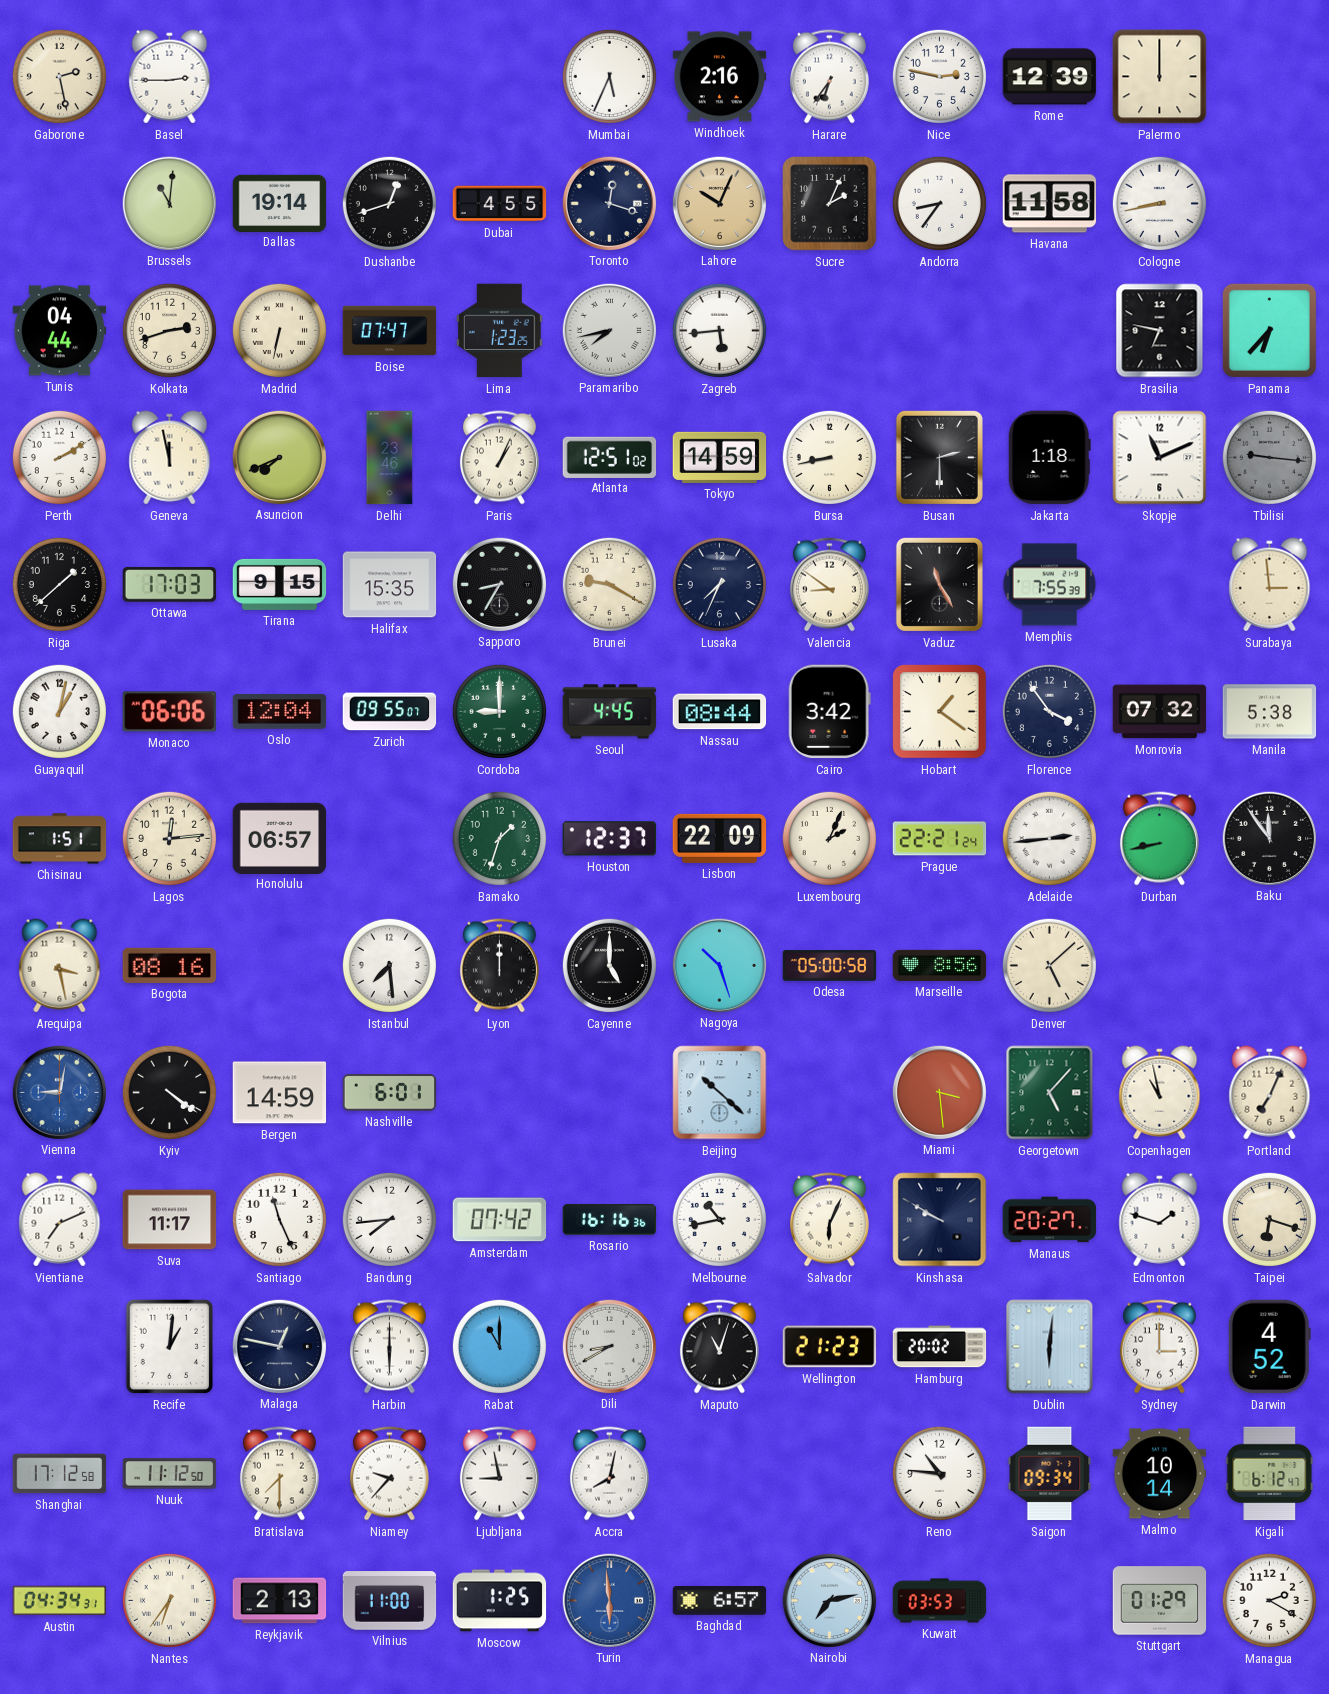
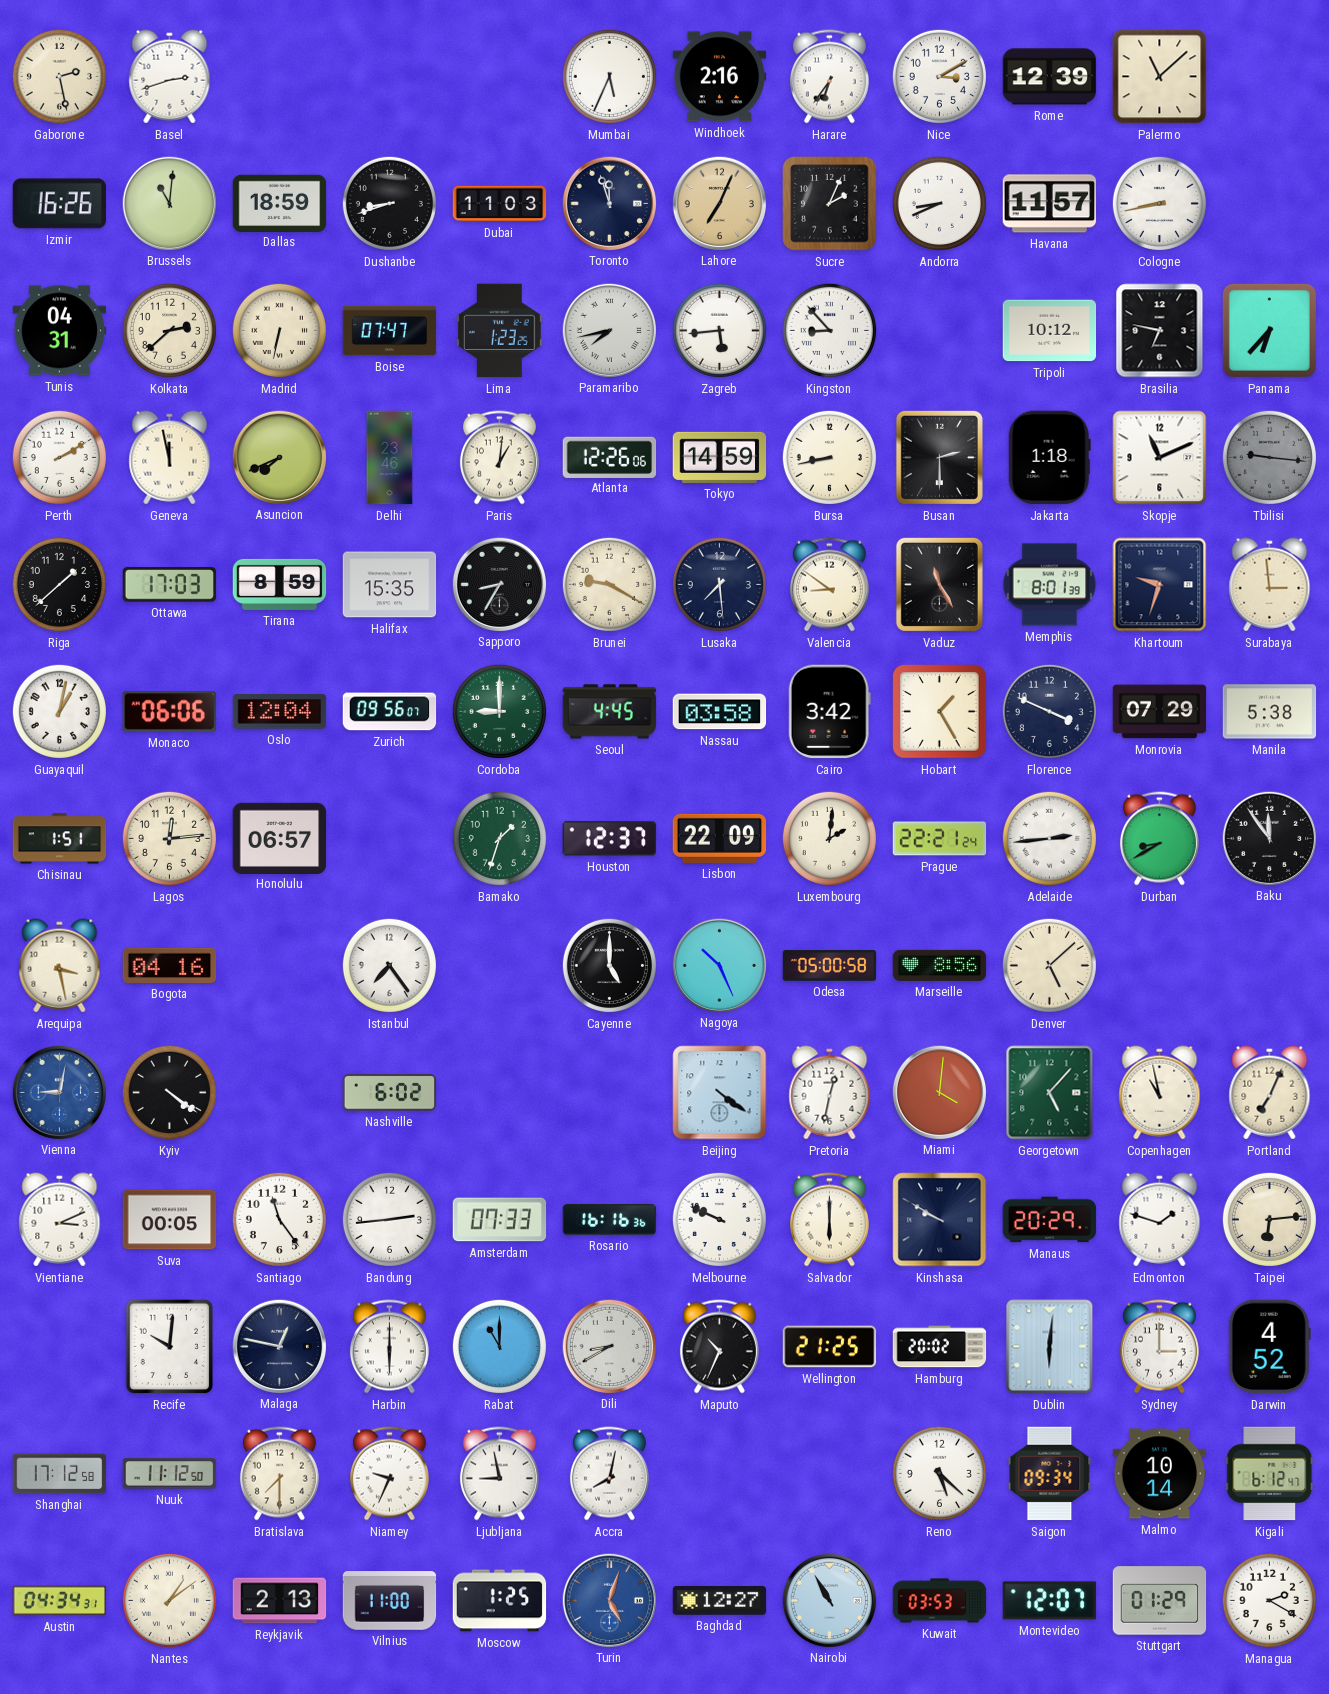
Basel: 2:45 -> 2:42 (170, 77)
Nice: 2:47 -> 3:10 (939, 76)
Palermo: 12:00 -> 11:08 (1160, 77)
Izmir: none -> 16:26 (59, 204)
Dallas: 19:14 -> 18:59 (280, 203)
Dushanbe: 12:42 -> 8:42 (389, 203)
Dubai: 4:55 -> 11:03 (500, 204)
Toronto: 12:18 -> 11:57 (609, 203)
Lahore: 10:04 -> 7:04 (719, 203)
Andorra: 8:36 -> 8:41 (939, 203)
Havana: 11:58 -> 11:57 (1050, 204)
Tunis: 04:44 -> 04:31 (60, 331)
Kolkata: 2:42 -> 2:38 (169, 330)
Kingston: none -> 8:53 (829, 330)
Tripoli: none -> 10:12 (1050, 331)
Paris: 1:04 -> 1:01 (499, 458)
Atlanta: 12:51 -> 12:26 (610, 457)
Tirana: 9:15 -> 8:59 (280, 584)
Lusaka: 7:34 -> 7:29 (719, 584)
Memphis: 7:55 -> 8:01 (1050, 585)
Khartoum: none -> 9:33 (1160, 585)
Zurich: 09:55 -> 09:56 (390, 712)
Nassau: 08:44 -> 03:58 (720, 712)
Hobart: 1:21 -> 1:25 (940, 712)
Florence: 3:54 -> 3:49 (1049, 711)
Monrovia: 07:32 -> 07:29 (1160, 712)
Luxembourg: 2:04 -> 2:01 (829, 838)
Durban: 8:43 -> 8:40 (1159, 839)
Bogota: 08:16 -> 04:16 (170, 965)
Istanbul: 7:29 -> 7:24 (389, 965)
Lyon: 12:00 -> none (499, 966)
Nagoya: 10:27 -> 10:26 (719, 965)
Bergen: 14:59 -> none (280, 1093)
Nashville: 6:01 -> 6:02 (390, 1093)
Beijing: 10:22 -> 4:21 (720, 1093)
Pretoria: none -> 12:32 (830, 1093)
Miami: 3:29 -> 4:01 (939, 1092)
Vientiane: 7:11 -> 3:11 (60, 1220)
Suva: 11:17 -> 00:05 (170, 1220)
Santiago: 11:26 -> 11:24 (279, 1219)
Bandung: 7:44 -> 2:44 (389, 1219)
Amsterdam: 07:42 -> 07:33 (500, 1220)
Melbourne: 10:43 -> 9:49 (719, 1219)
Salvador: 6:04 -> 6:00 (829, 1220)
Manaus: 20:27 -> 20:29 (1050, 1220)
Taipei: 6:18 -> 6:14 (1269, 1219)
Recife: 1:01 -> 10:01 (170, 1347)
Maputo: 11:03 -> 10:34 (719, 1347)
Wellington: 21:23 -> 21:25 (830, 1347)
Niamey: 9:37 -> 9:34 (389, 1474)
Reno: 10:46 -> 5:22 (939, 1473)
Nantes: 6:36 -> 1:09 (169, 1600)
Turin: 5:59 -> 5:03 (609, 1600)
Baghdad: 6:57 -> 12:27 (720, 1601)
Nairobi: 7:13 -> 10:55 (829, 1600)
Montevideo: none -> 12:07 (1050, 1601)
